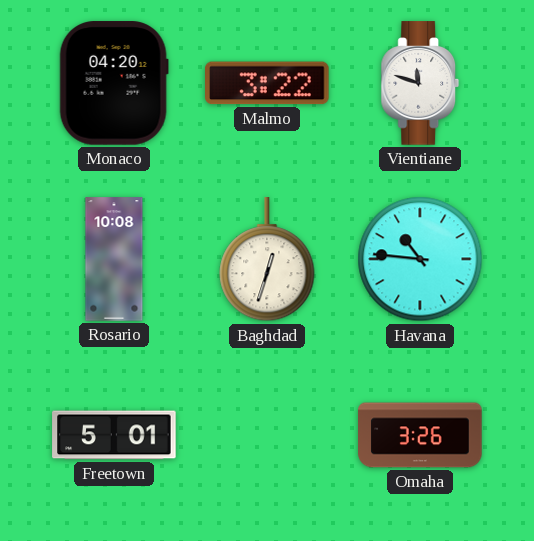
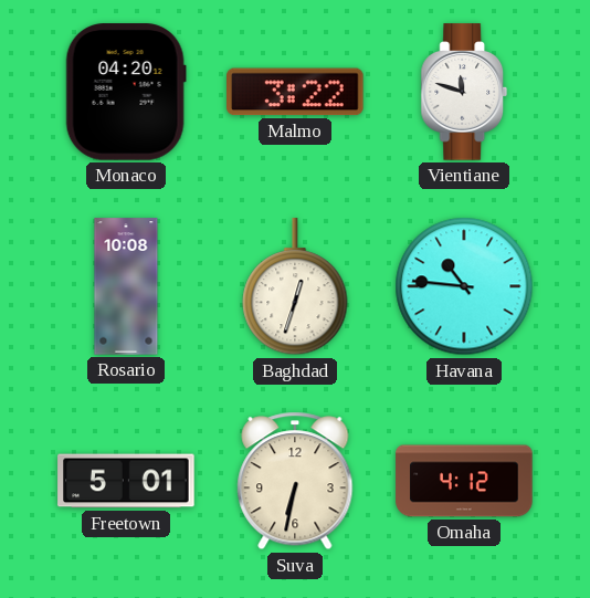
Suva: none -> 6:32 (295, 481)
Omaha: 3:26 -> 4:12 (464, 481)
